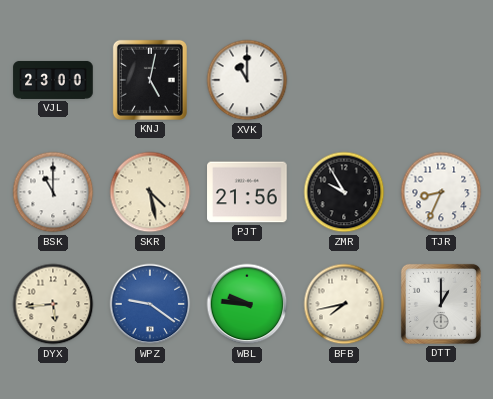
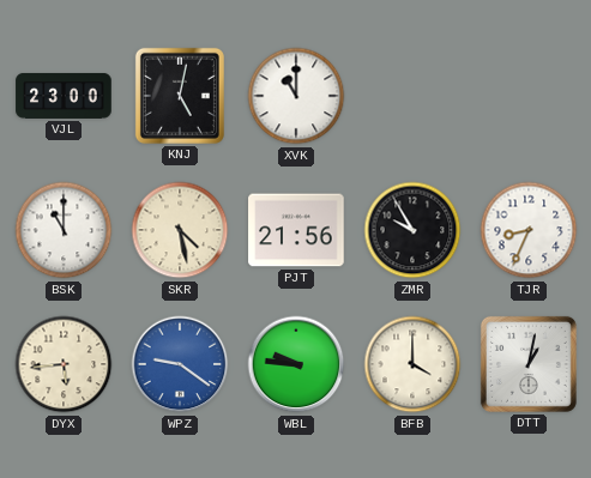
BFB: 7:43 -> 4:00 (412, 364)
DTT: 1:00 -> 1:02 (529, 364)
